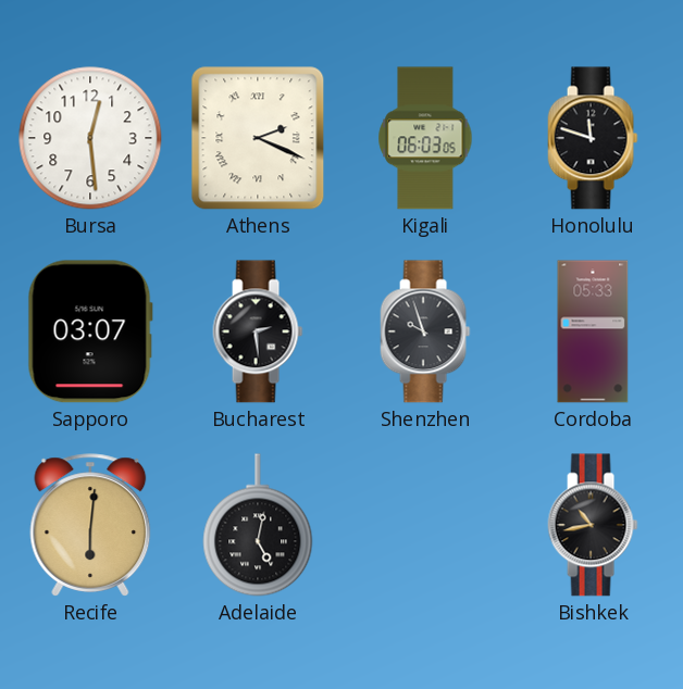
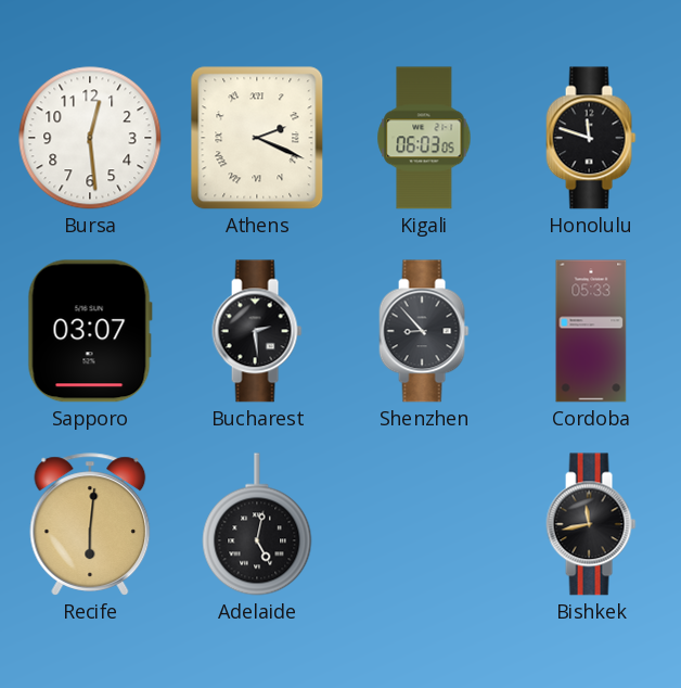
Shenzhen: 9:57 -> 8:53 (424, 331)
Bishkek: 10:43 -> 11:43 (591, 524)
